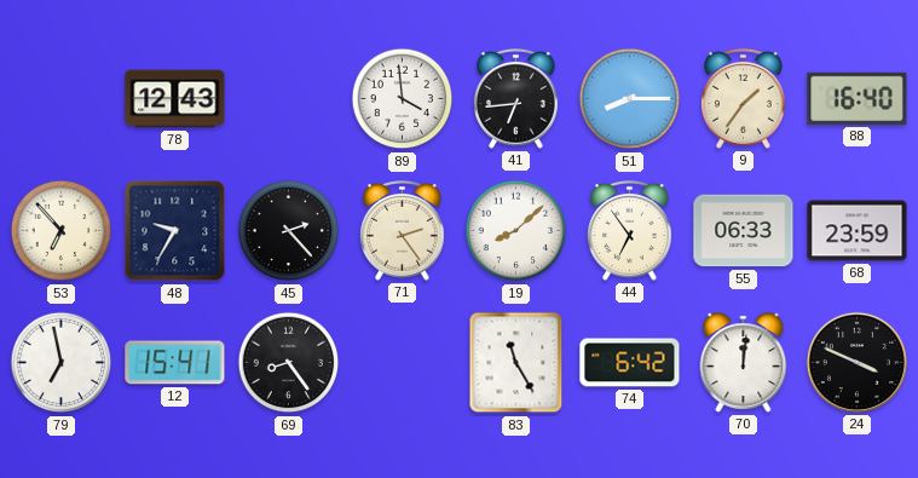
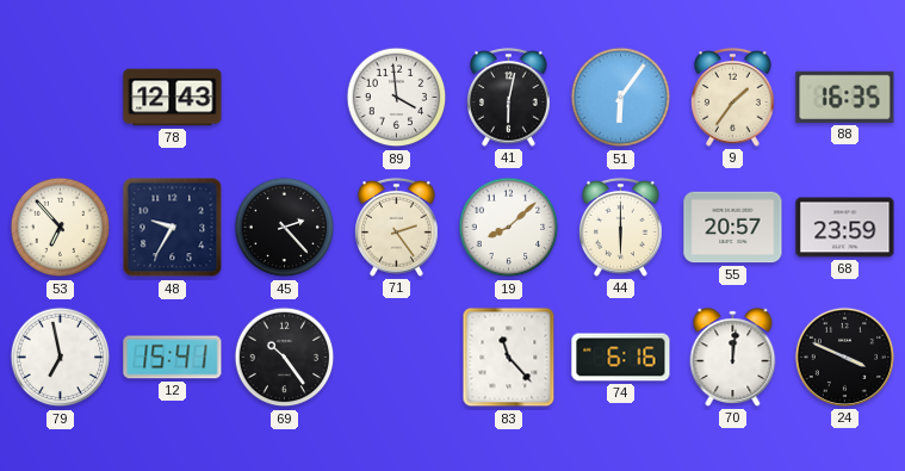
41: 6:44 -> 6:02 (509, 97)
51: 8:15 -> 6:06 (621, 98)
88: 16:40 -> 16:35 (845, 97)
44: 6:54 -> 6:00 (621, 227)
55: 06:33 -> 20:57 (733, 228)
69: 8:24 -> 10:24 (285, 358)
83: 11:25 -> 11:23 (509, 358)
74: 6:42 -> 6:16 (621, 358)
